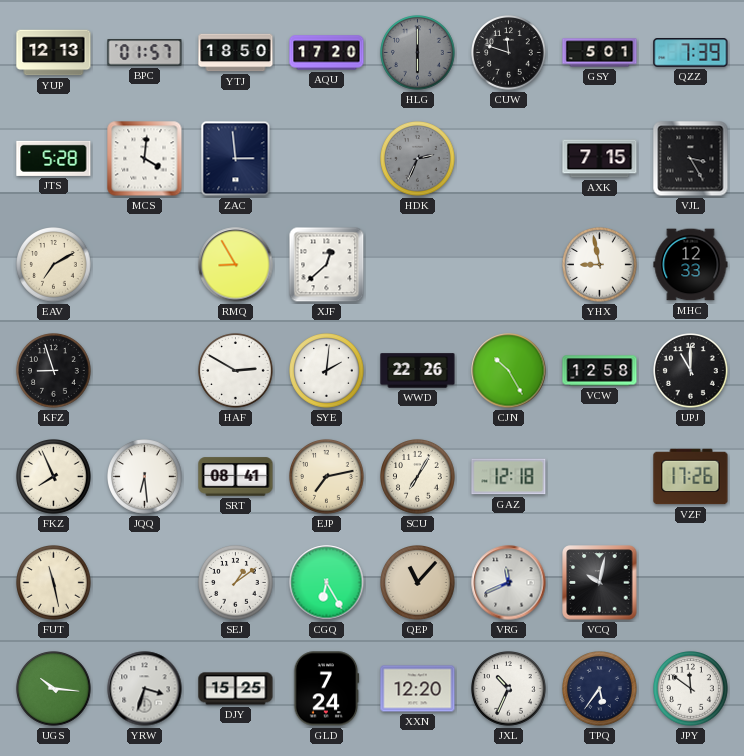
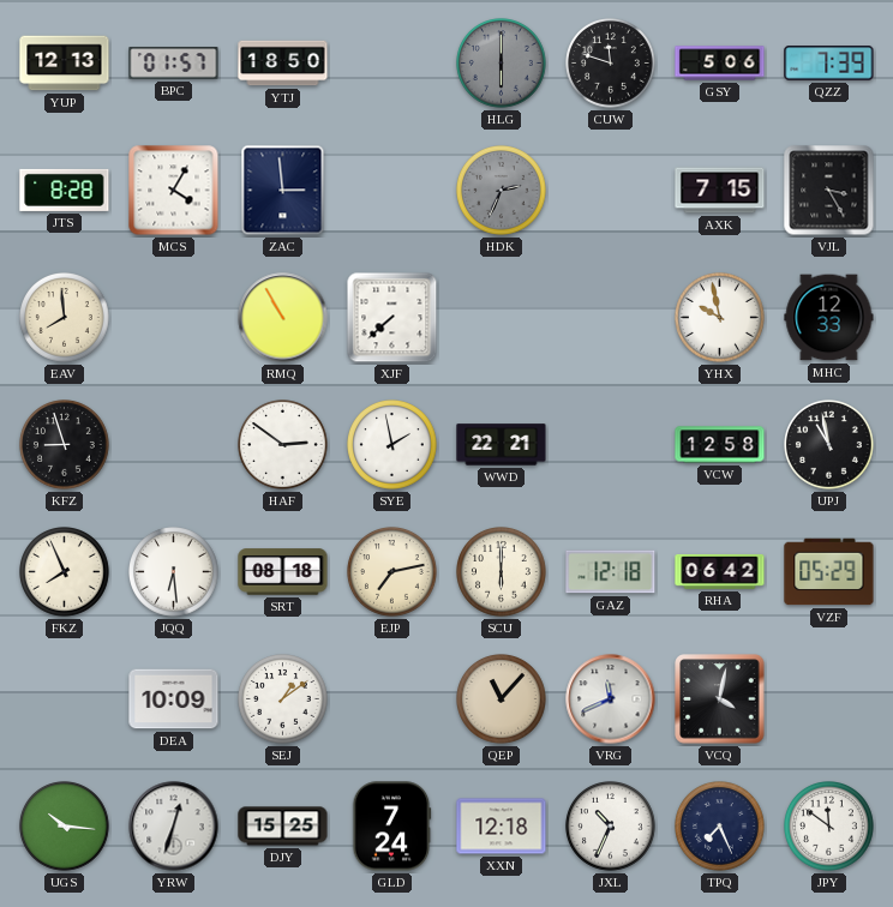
AQU: 17:20 -> none (327, 53)
GSY: 5:01 -> 5:06 (720, 64)
JTS: 5:28 -> 8:28 (65, 190)
MCS: 4:01 -> 4:05 (174, 191)
EAV: 7:10 -> 7:59 (65, 318)
RMQ: 8:55 -> 10:55 (283, 318)
XJF: 12:38 -> 7:38 (392, 318)
YHX: 8:58 -> 9:58 (720, 318)
HAF: 2:50 -> 2:51 (283, 445)
SYE: 2:01 -> 1:58 (392, 445)
WWD: 22:26 -> 22:21 (502, 445)
CJN: 10:25 -> none (509, 371)
UPJ: 11:00 -> 10:58 (829, 445)
SRT: 08:41 -> 08:18 (283, 572)
SCU: 7:05 -> 6:00 (502, 572)
RHA: none -> 06:42 (720, 571)
VZF: 17:26 -> 05:29 (829, 572)
FUT: 11:28 -> none (54, 583)
DEA: none -> 10:09 (174, 699)
CGQ: 6:25 -> none (327, 583)
VCQ: 10:02 -> 4:02 (720, 699)
YRW: 3:33 -> 12:33 (174, 827)
XXN: 12:20 -> 12:18 (502, 827)
TPQ: 5:36 -> 7:26 (720, 827)
